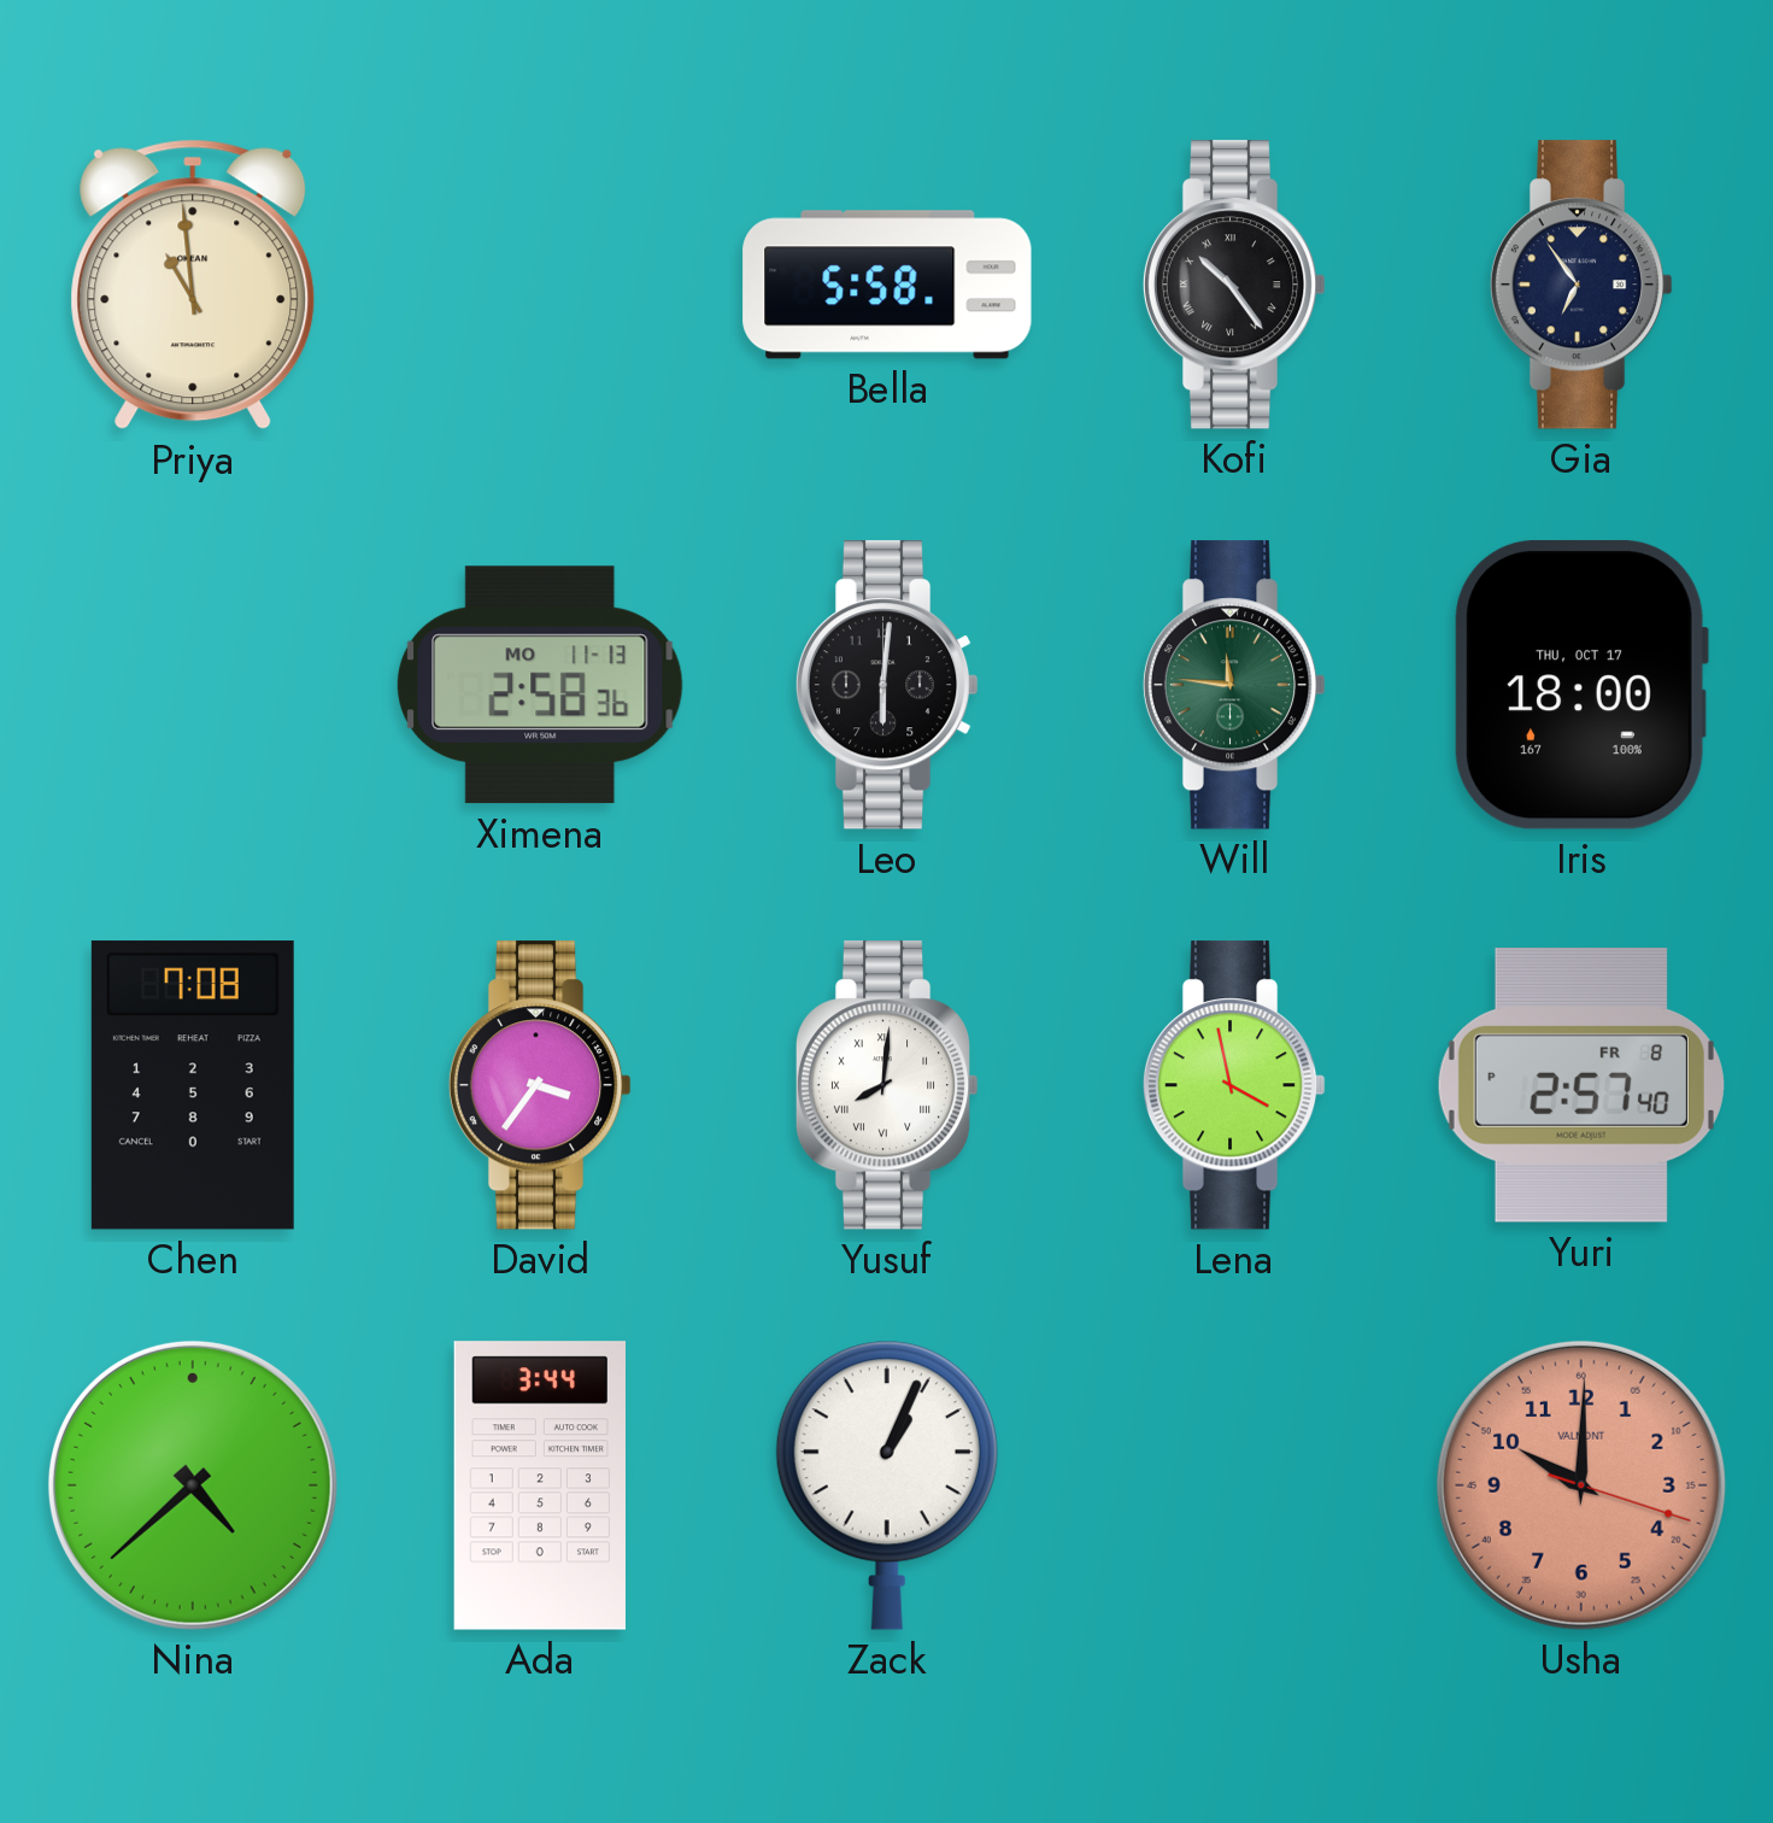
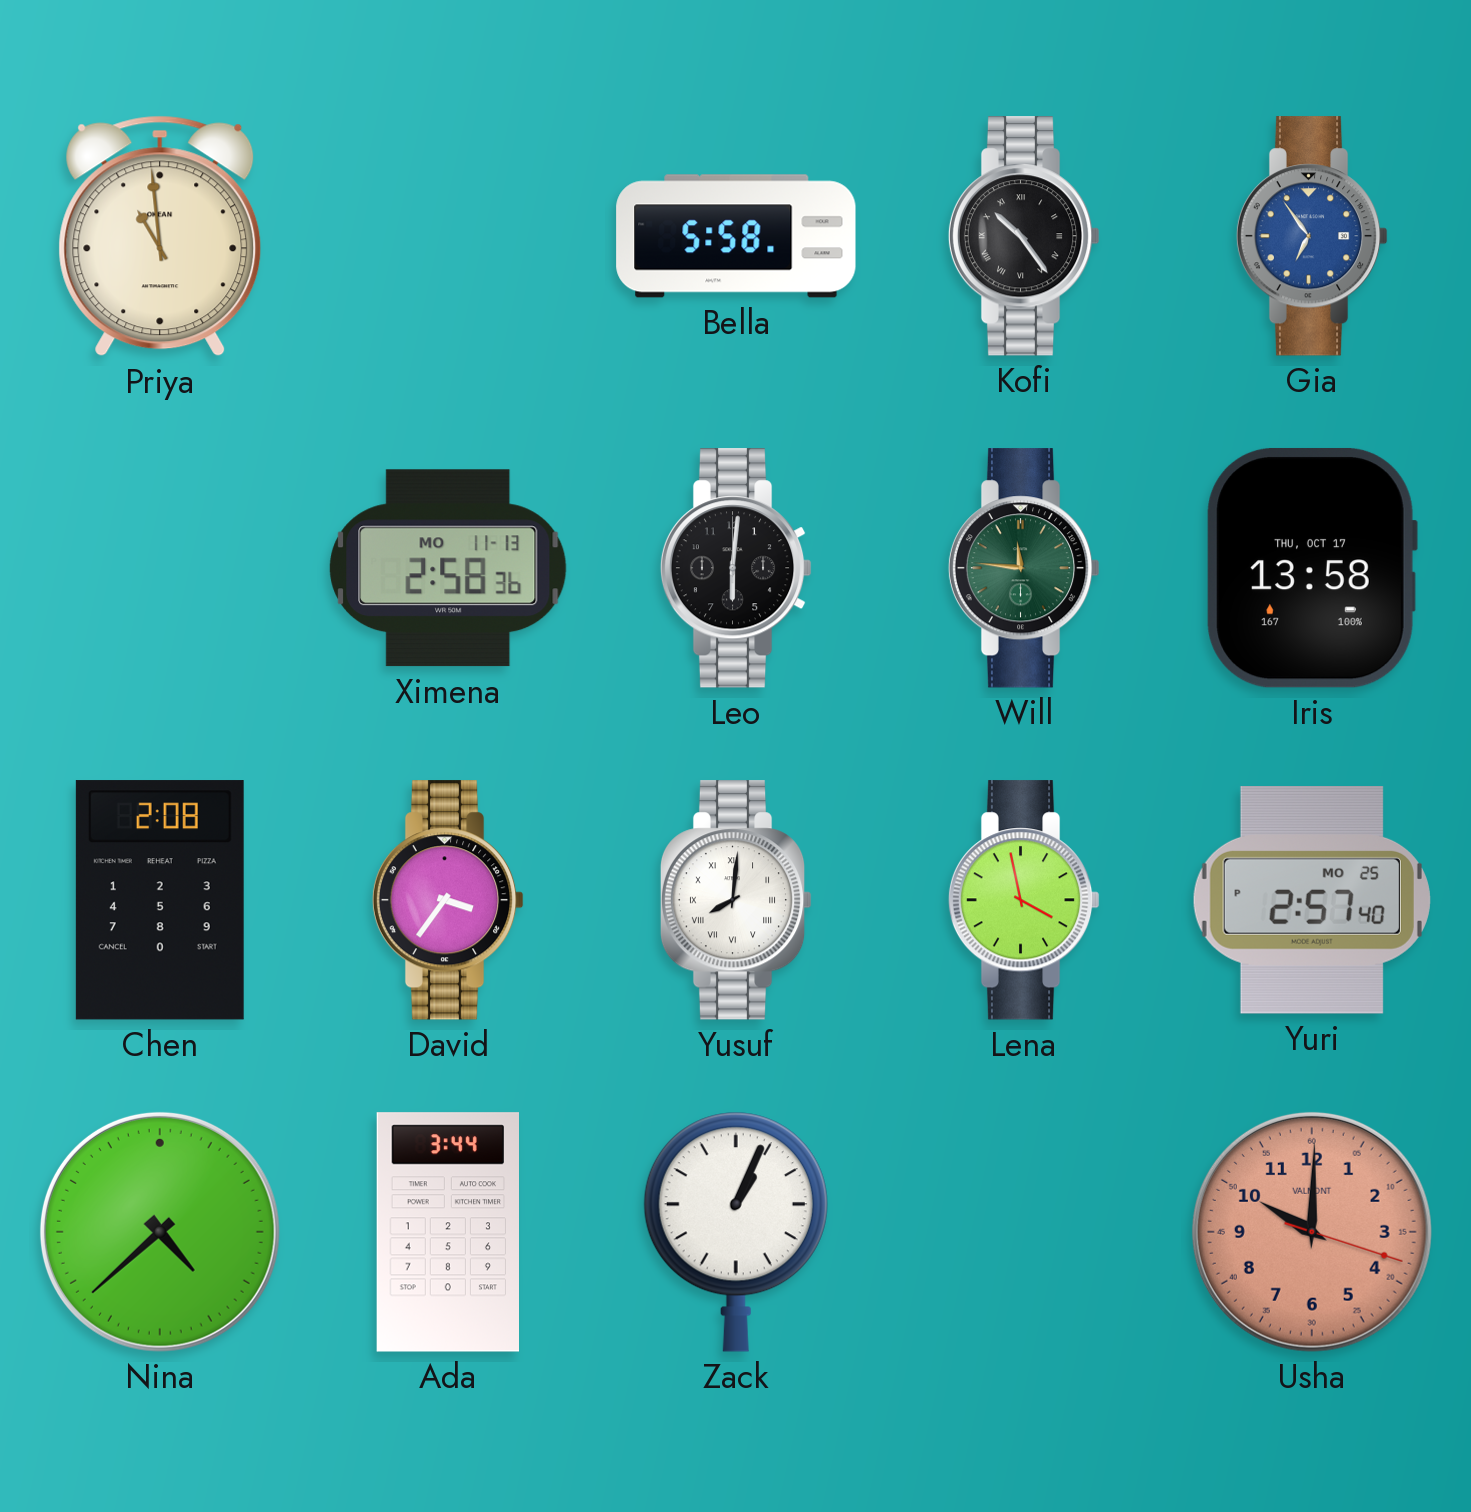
Gia dial: navy -> blue (1312, 236)
Iris: 18:00 -> 13:58 (1312, 568)
Chen: 7:08 -> 2:08 (160, 900)
Yuri date: FR 8 -> MO 25 (1312, 901)
